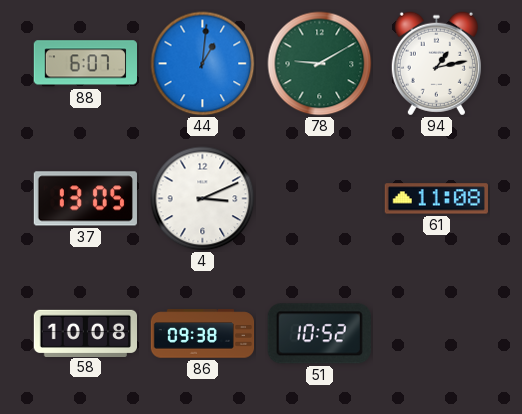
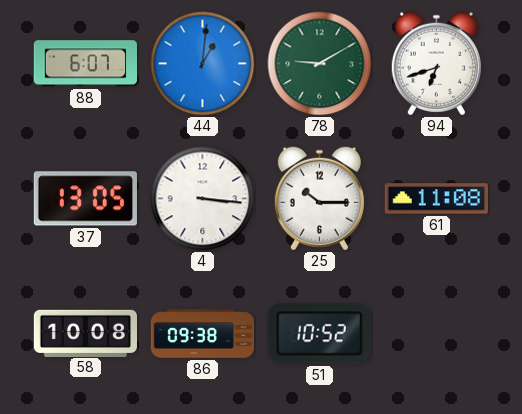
94: 1:13 -> 6:42 (436, 64)
4: 3:11 -> 3:16 (203, 199)
25: none -> 10:15 (319, 199)
